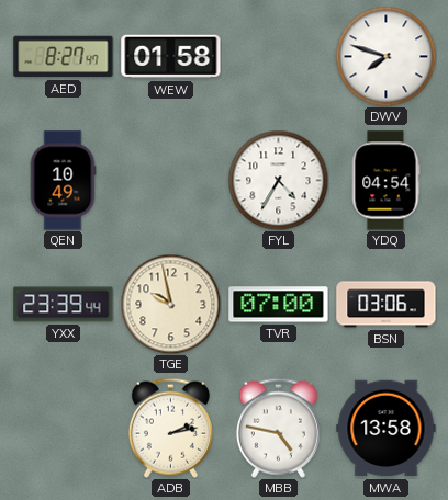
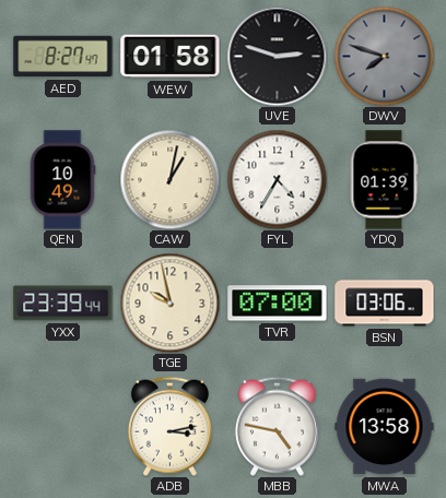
UVE: none -> 2:48 (277, 56)
DWV dial: white -> grey (384, 56)
CAW: none -> 1:02 (169, 179)
YDQ: 04:54 -> 01:39 (384, 180)
ADB: 2:13 -> 3:13 (169, 426)
